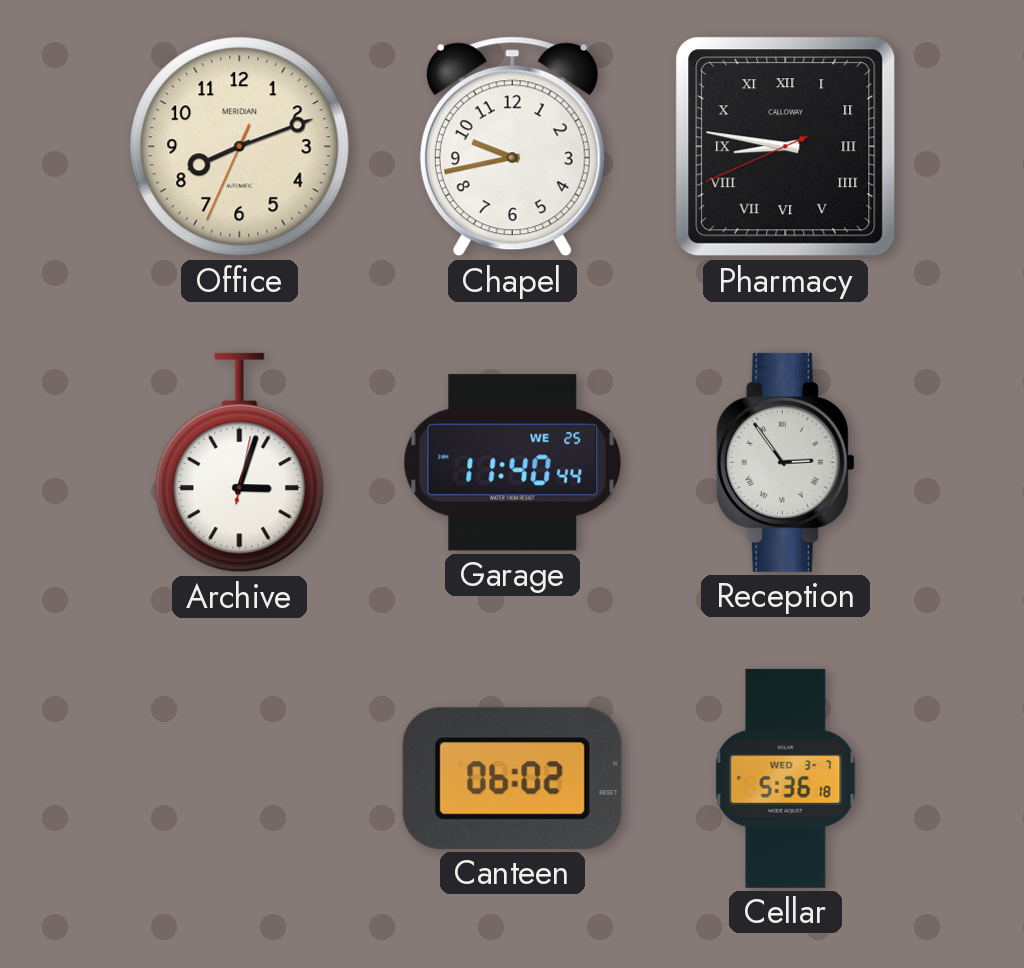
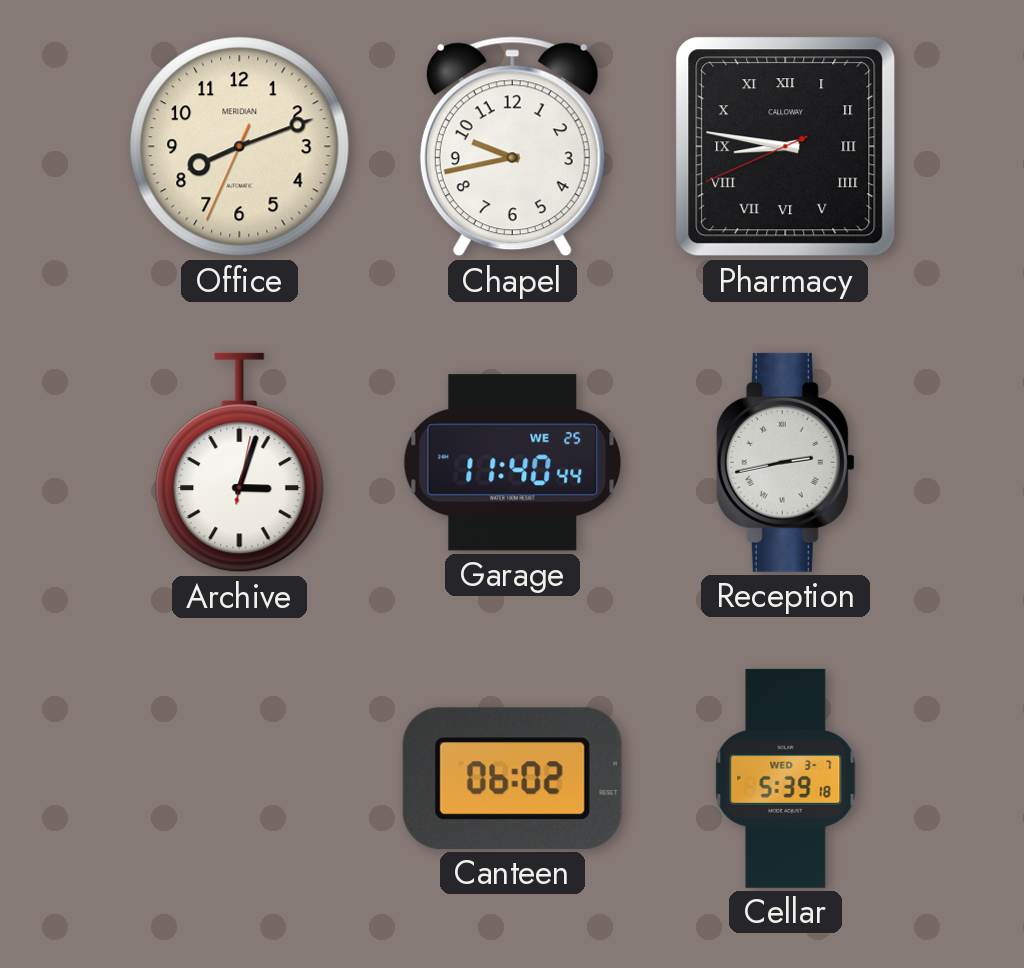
Reception: 2:54 -> 2:43 (785, 462)
Cellar: 5:36 -> 5:39 (786, 778)
